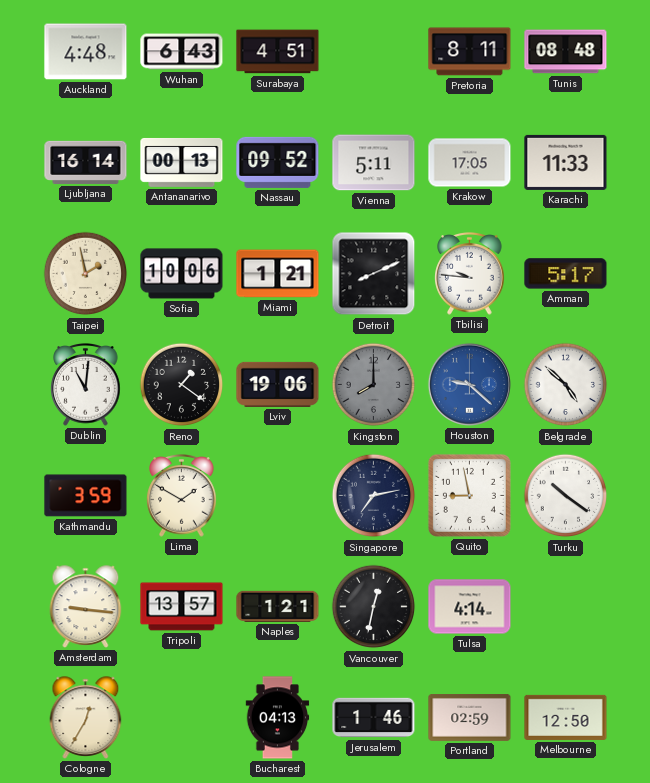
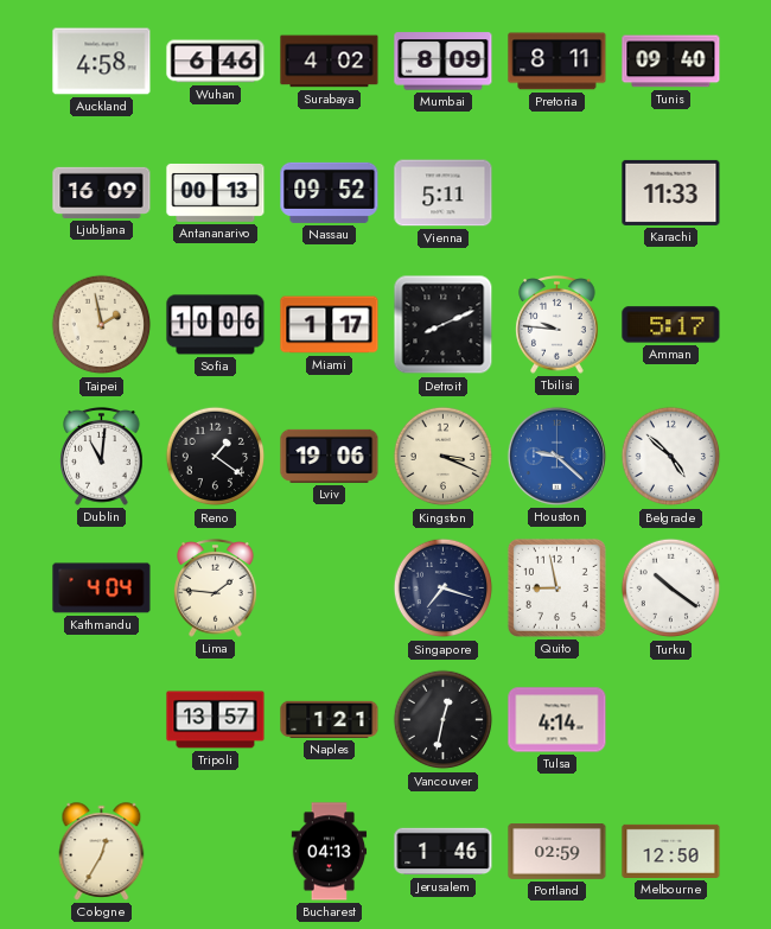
Auckland: 4:48 -> 4:58 (102, 62)
Wuhan: 6:43 -> 6:46 (216, 62)
Surabaya: 4:51 -> 4:02 (330, 62)
Mumbai: none -> 8:09 (444, 62)
Tunis: 08:48 -> 09:40 (671, 62)
Ljubljana: 16:14 -> 16:09 (102, 192)
Krakow: 17:05 -> none (470, 163)
Miami: 1:21 -> 1:17 (330, 325)
Kingston: 8:00 -> 3:19 (444, 457)
Kingston dial: grey -> cream (444, 457)
Kathmandu: 3:59 -> 4:04 (102, 588)
Lima: 1:50 -> 1:46 (216, 588)
Singapore: 7:13 -> 7:18 (444, 588)
Amsterdam: 9:16 -> none (86, 607)
